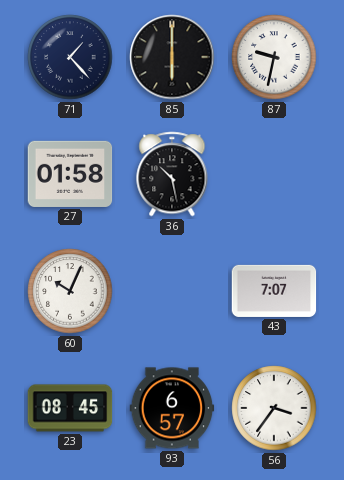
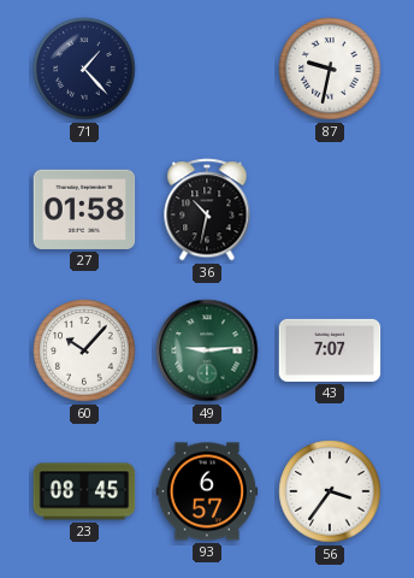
85: 6:00 -> none (172, 57)
36: 10:28 -> 10:32 (207, 210)
60: 10:04 -> 10:07 (84, 350)
49: none -> 9:14 (207, 350)
